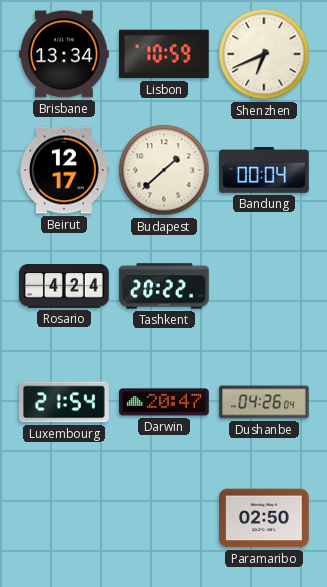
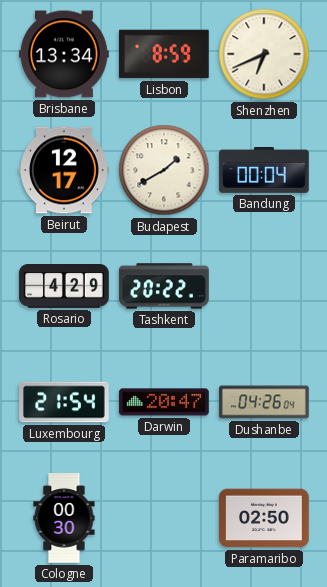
Lisbon: 10:59 -> 8:59 (165, 54)
Budapest: 1:38 -> 1:40 (164, 170)
Rosario: 4:24 -> 4:29 (64, 287)
Cologne: none -> 00:30 (64, 518)
